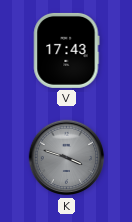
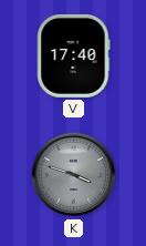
V: 17:43 -> 17:40 (74, 55)
